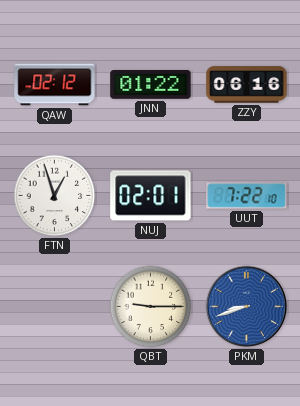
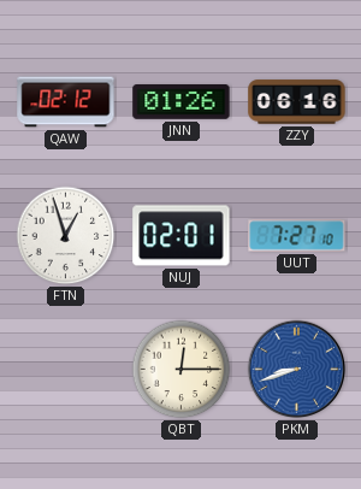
JNN: 01:22 -> 01:26 (182, 102)
UUT: 7:22 -> 7:27 (297, 236)
QBT: 9:15 -> 12:15 (182, 370)
